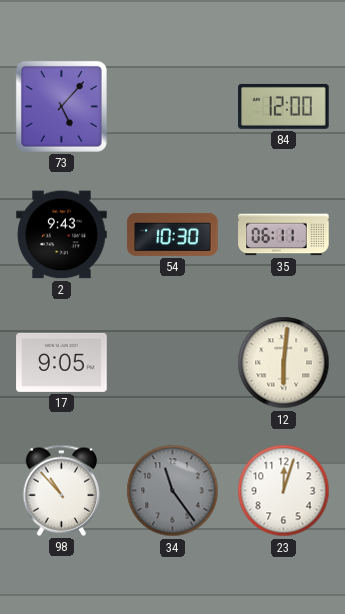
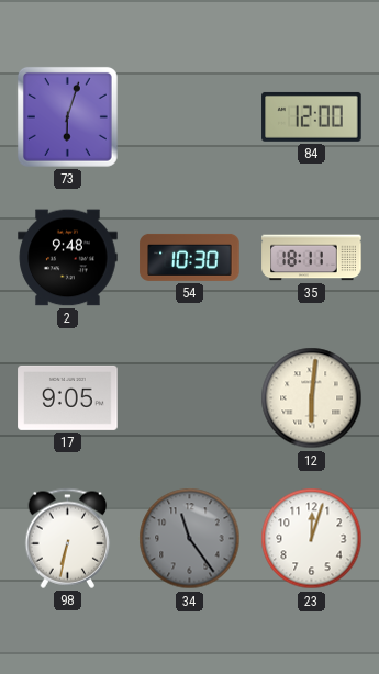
73: 5:07 -> 6:03 (67, 116)
2: 9:43 -> 9:48 (68, 258)
35: 06:11 -> 18:11 (312, 258)
98: 10:53 -> 6:32 (68, 538)
